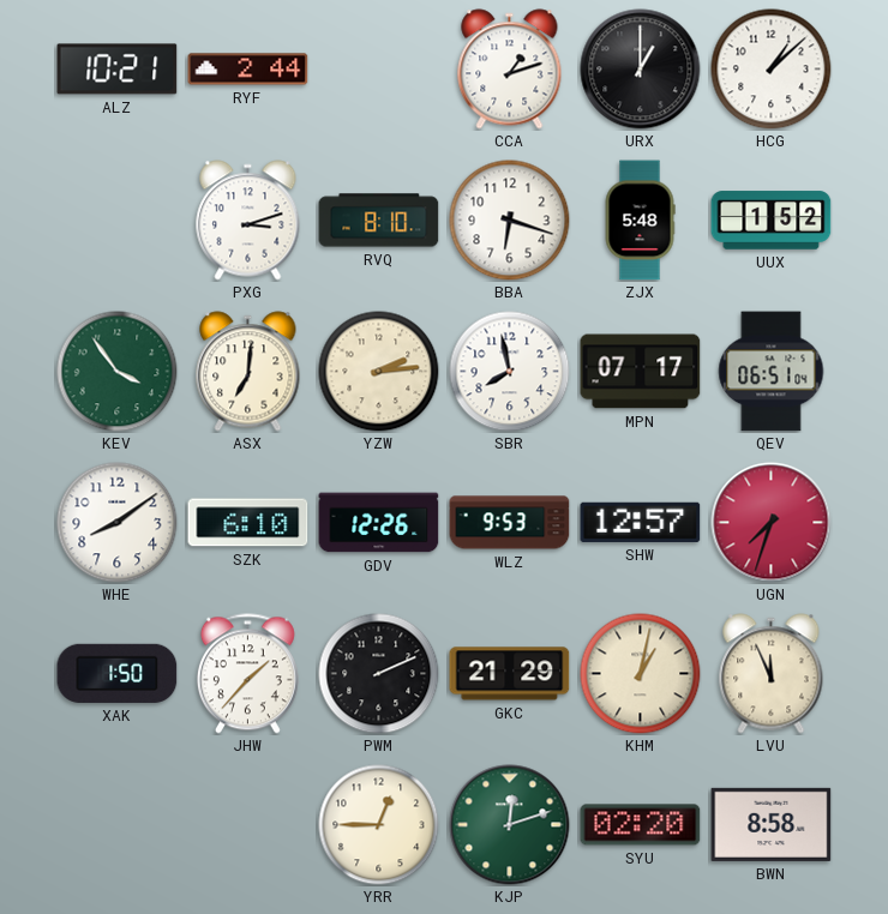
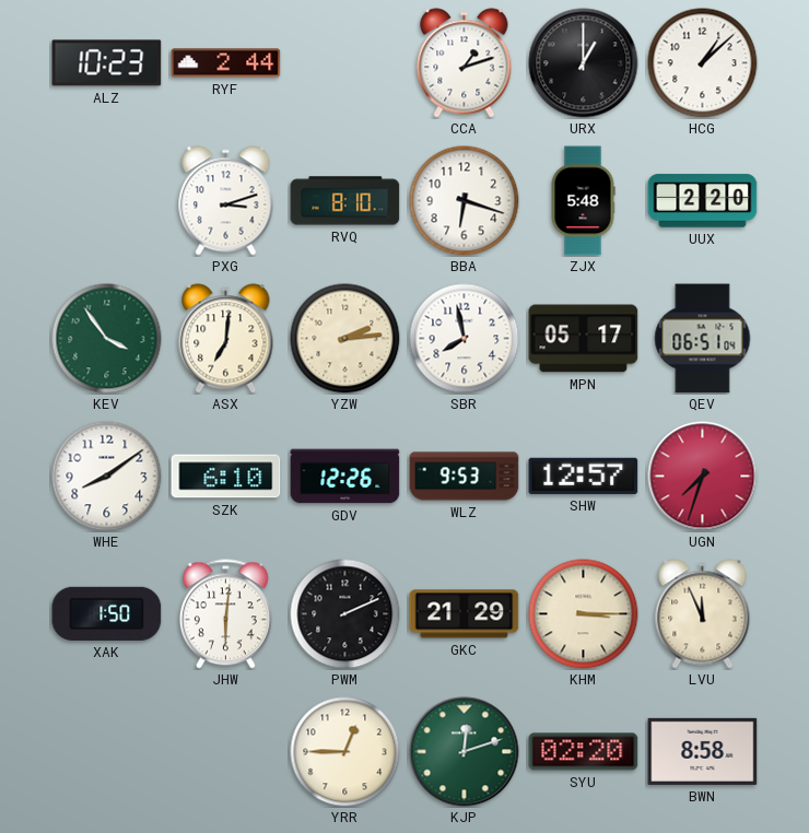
ALZ: 10:21 -> 10:23 (107, 63)
UUX: 1:52 -> 2:20 (703, 201)
MPN: 07:17 -> 05:17 (584, 339)
JHW: 1:37 -> 6:01 (225, 614)
KHM: 1:02 -> 3:15 (584, 614)
